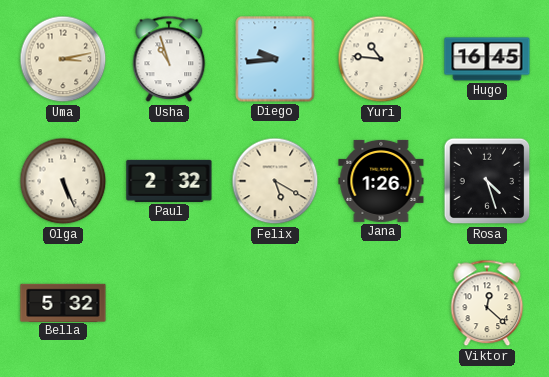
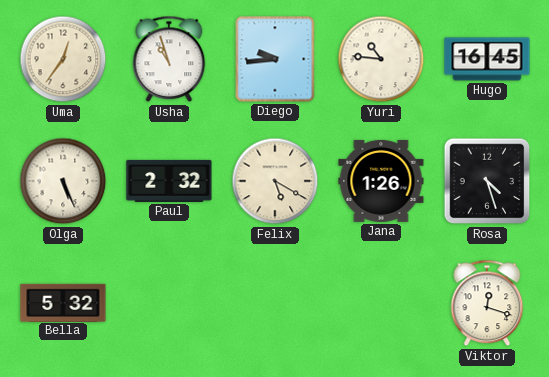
Uma: 3:13 -> 12:36 (63, 59)
Viktor: 12:22 -> 12:18 (487, 303)
